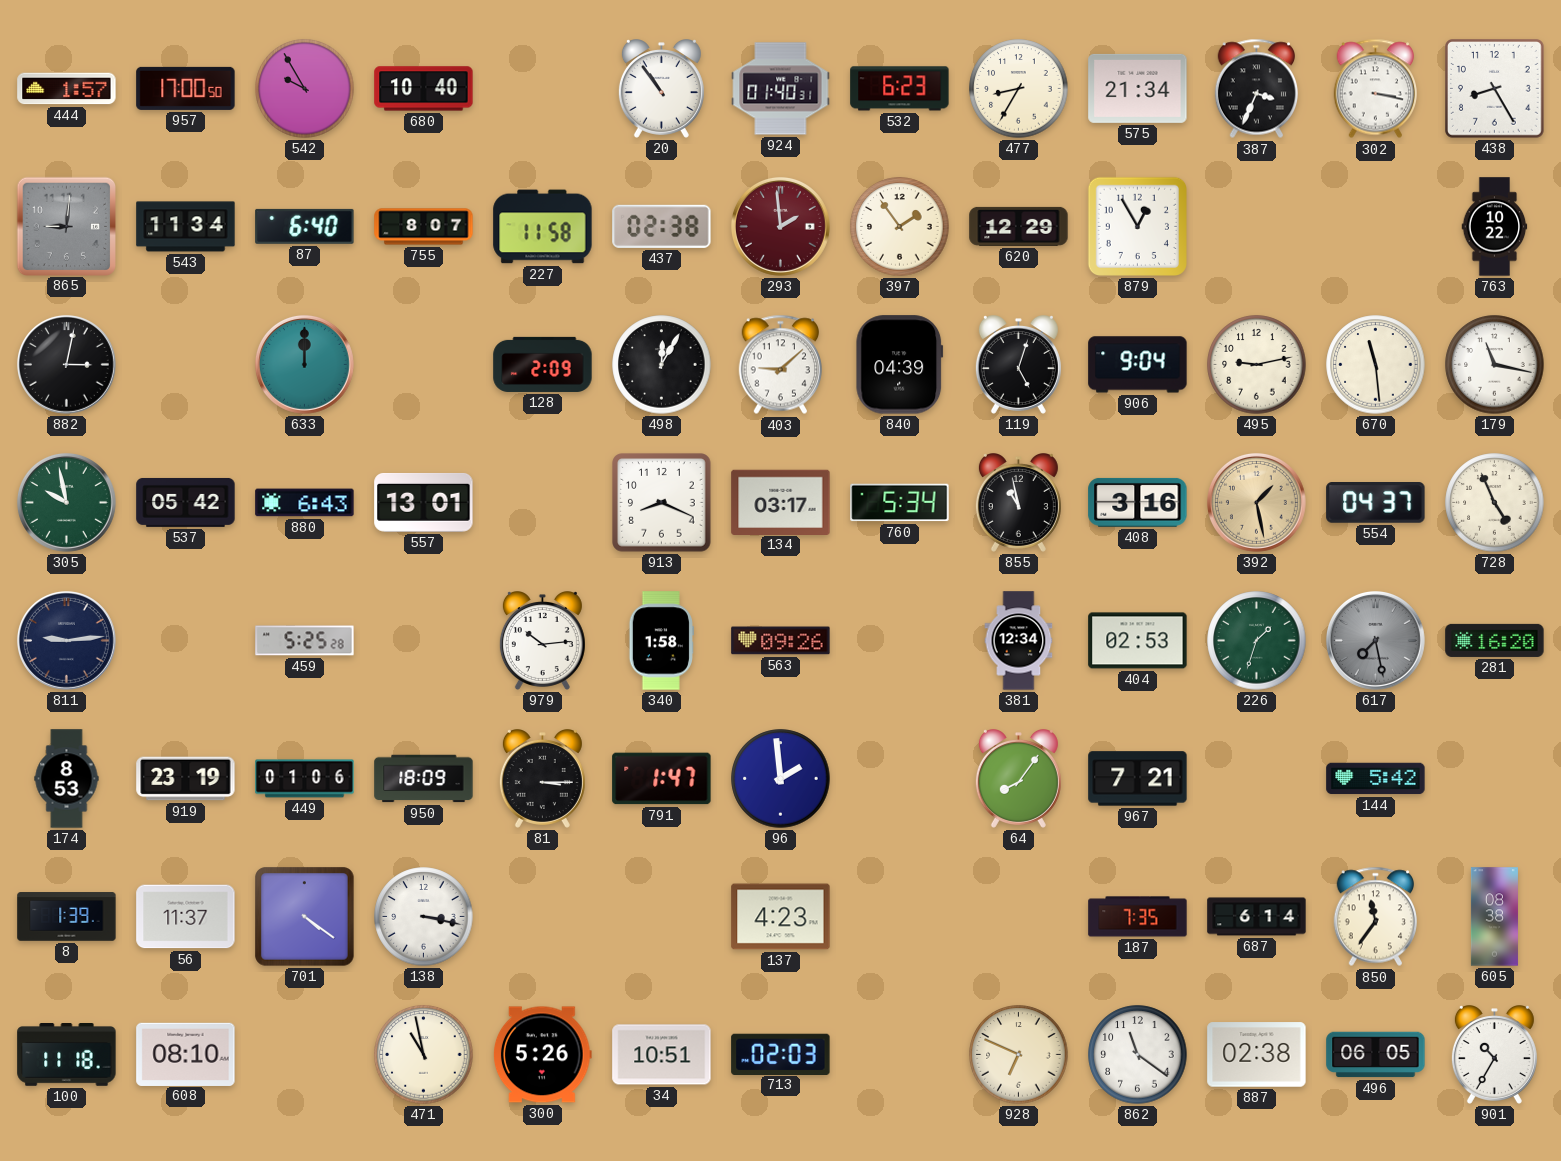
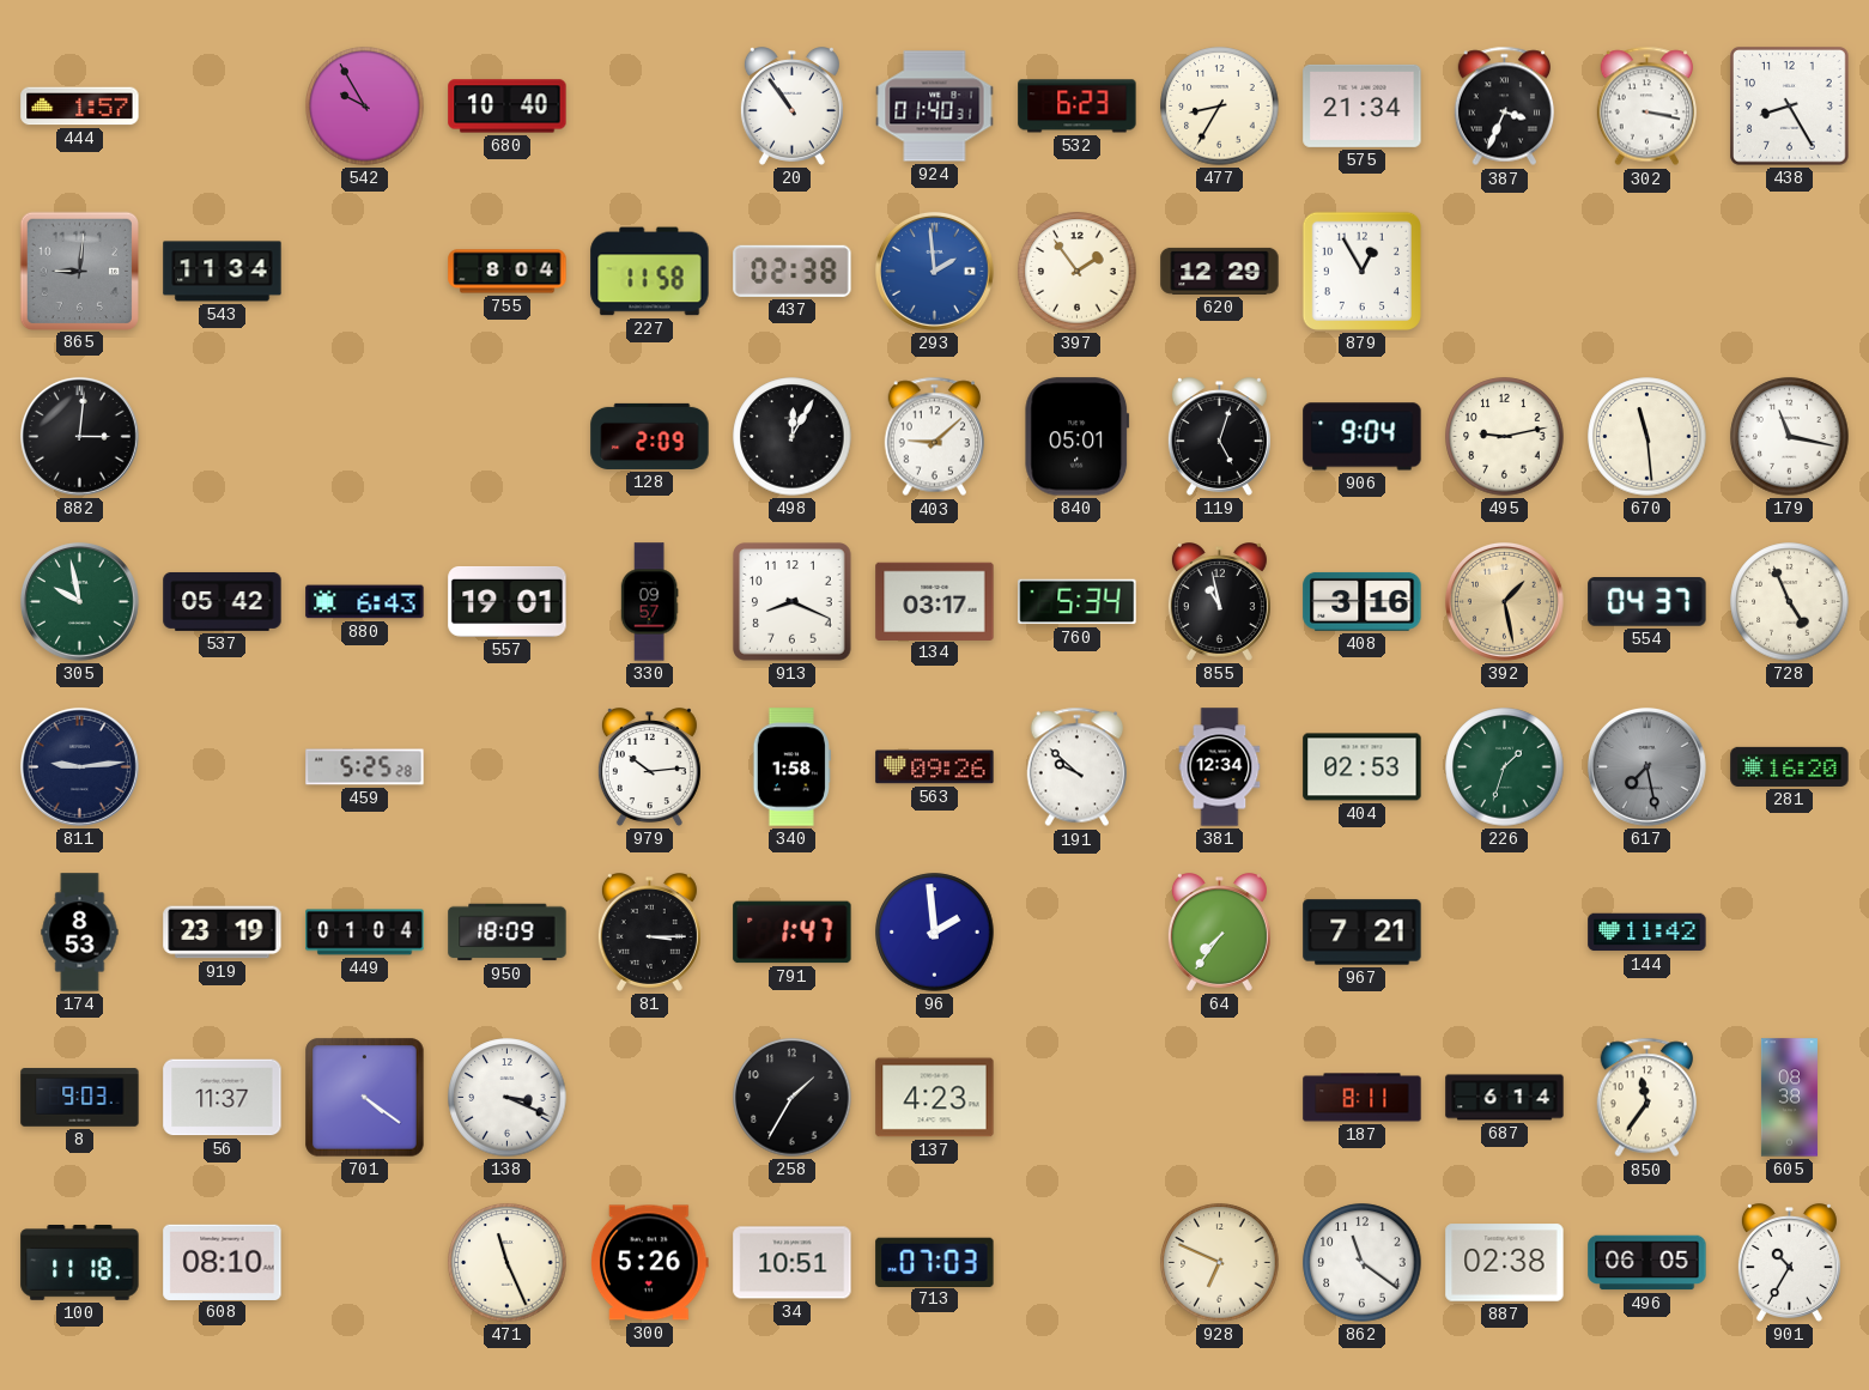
957: 17:00 -> none (186, 88)
87: 6:40 -> none (305, 226)
755: 8:07 -> 8:04 (508, 272)
293 dial: burgundy -> blue (935, 272)
763: 10:22 -> none (1495, 227)
882: 3:02 -> 3:01 (80, 437)
633: 12:00 -> none (305, 365)
840: 04:39 -> 05:01 (1078, 437)
557: 13:01 -> 19:01 (508, 601)
330: none -> 09:57 (649, 602)
191: none -> 9:52 (1078, 767)
449: 01:06 -> 01:04 (365, 933)
64: 8:06 -> 7:36 (1219, 933)
144: 5:42 -> 11:42 (1647, 933)
8: 1:39 -> 9:03 (80, 1098)
138: 3:17 -> 3:19 (508, 1098)
258: none -> 1:35 (793, 1098)
187: 7:35 -> 8:11 (1363, 1098)
471: 10:58 -> 11:26 (508, 1263)
713: 02:03 -> 07:03 (935, 1262)
